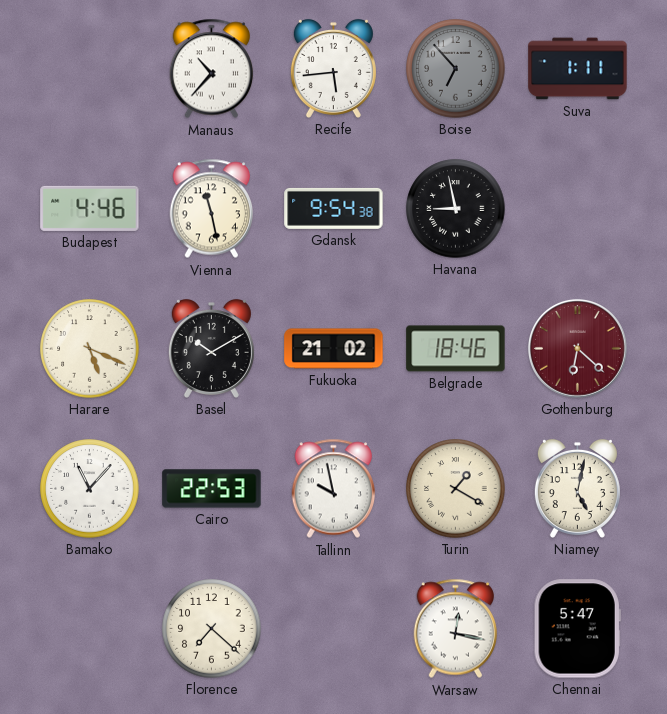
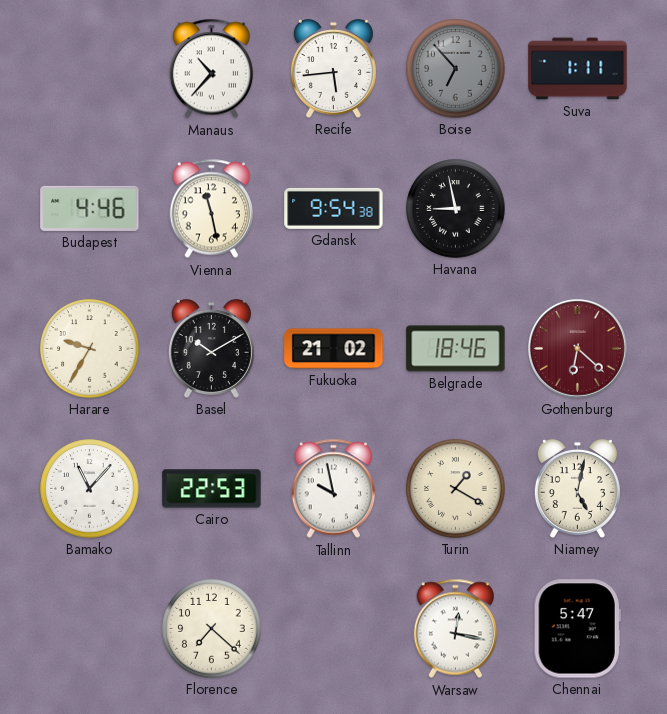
Harare: 5:19 -> 9:35 (90, 349)
